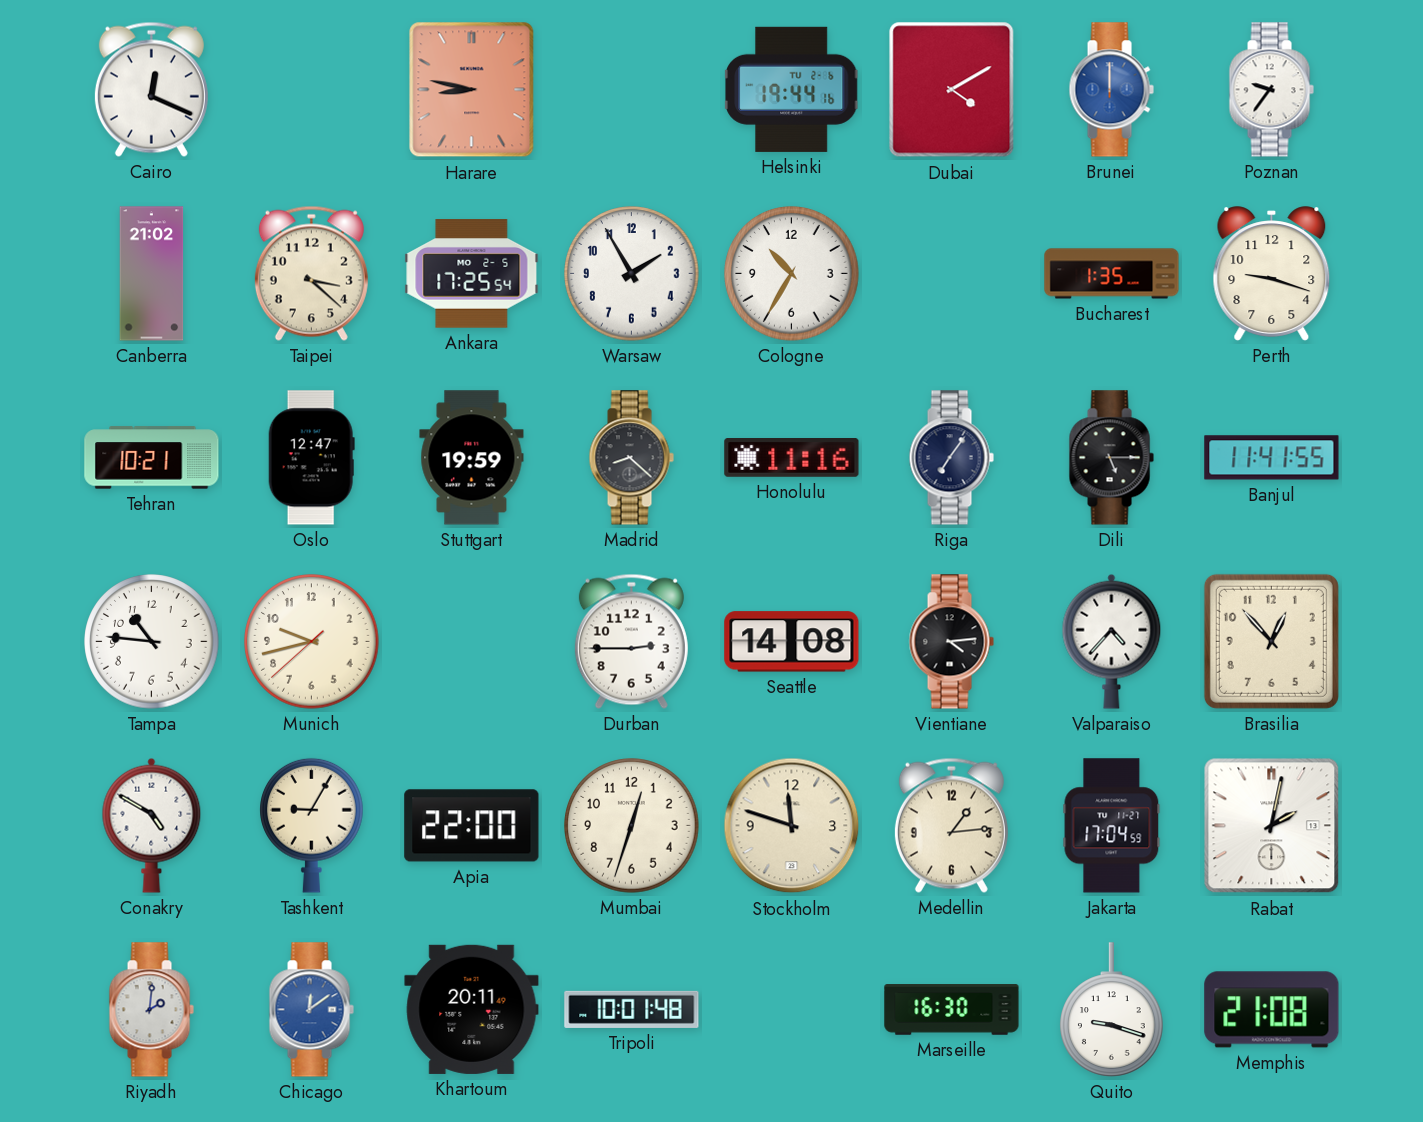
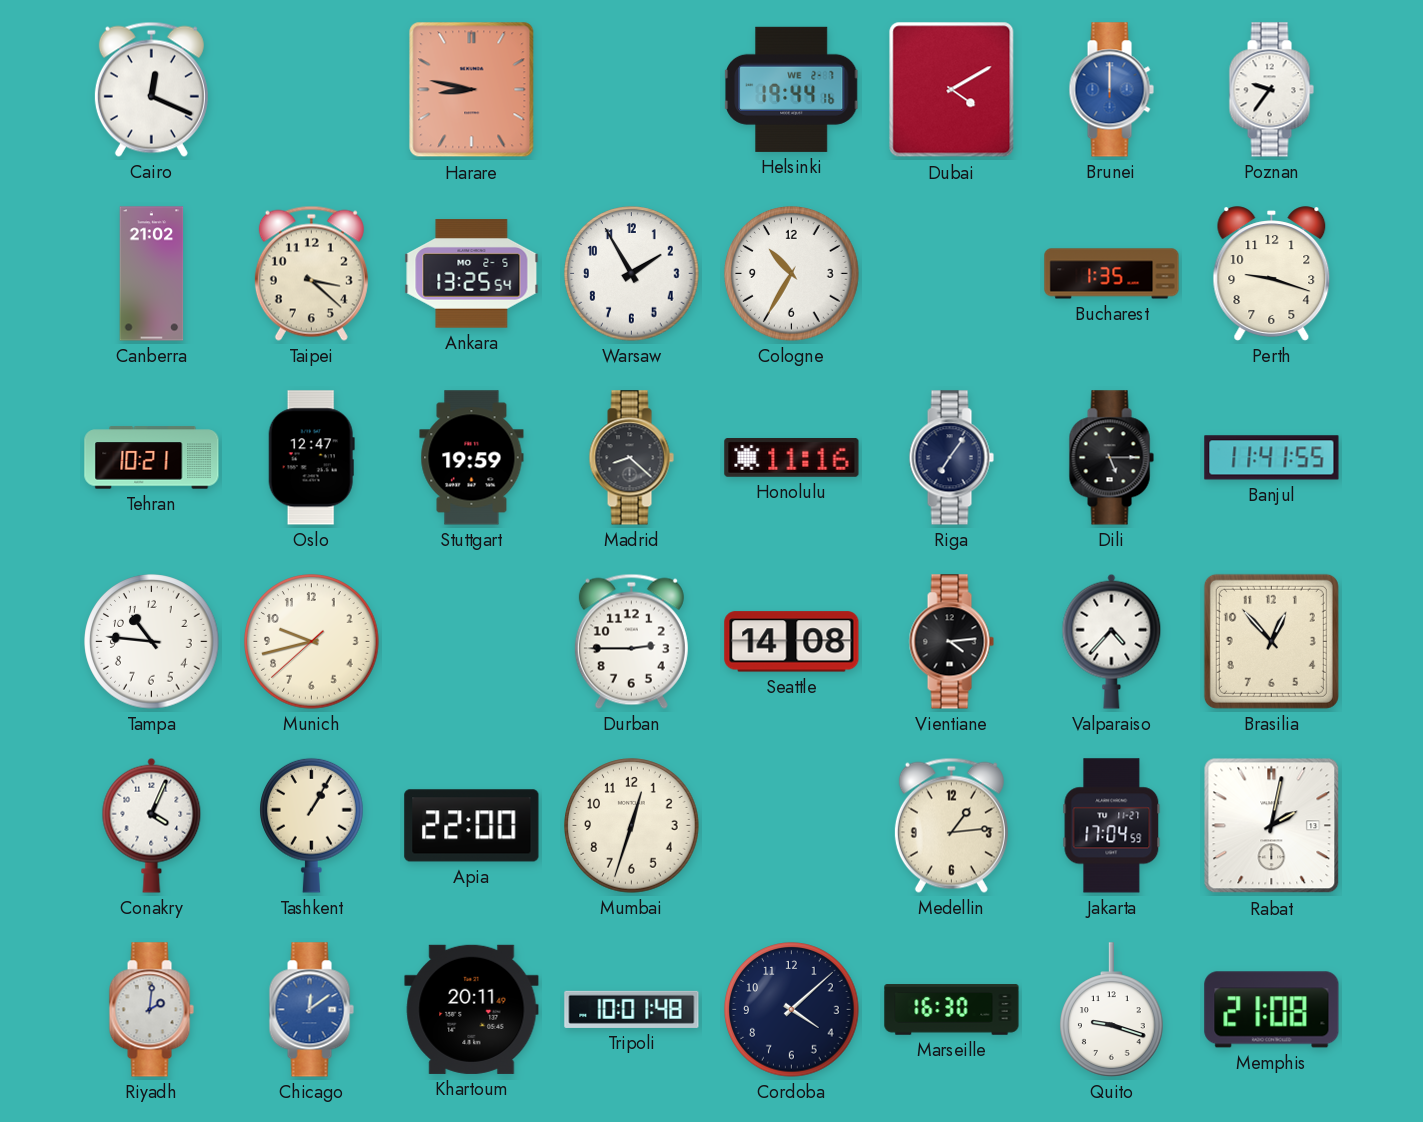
Helsinki date: TU 2-6 -> WE 2-7 (793, 89)
Ankara: 17:25 -> 13:25 (472, 274)
Conakry: 4:50 -> 4:04 (152, 825)
Tashkent: 9:05 -> 1:05 (312, 825)
Stockholm: 11:48 -> none (792, 826)
Cordoba: none -> 4:08 (792, 1010)
